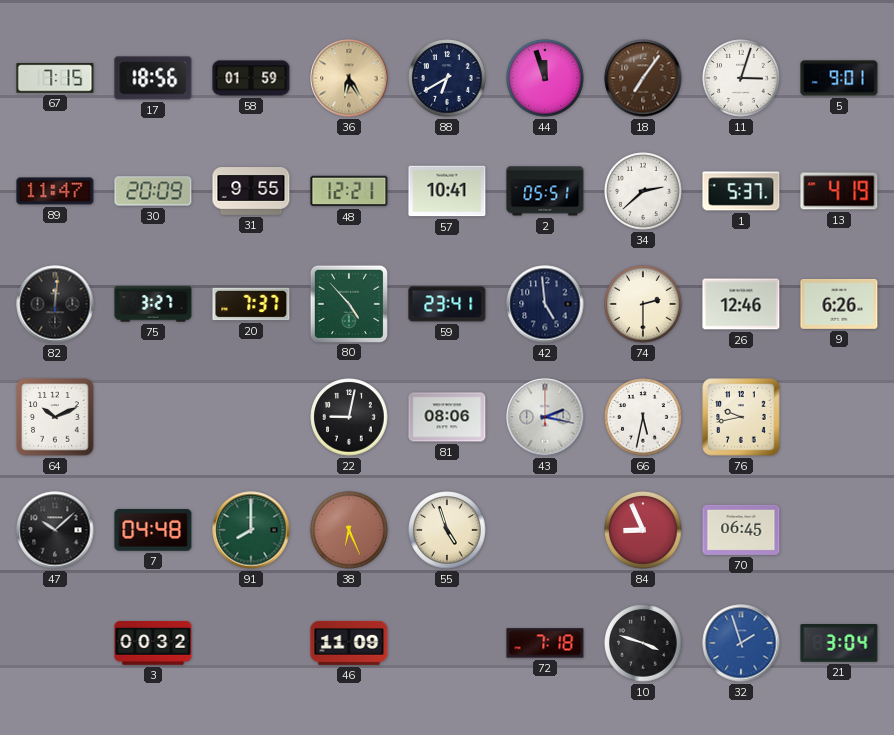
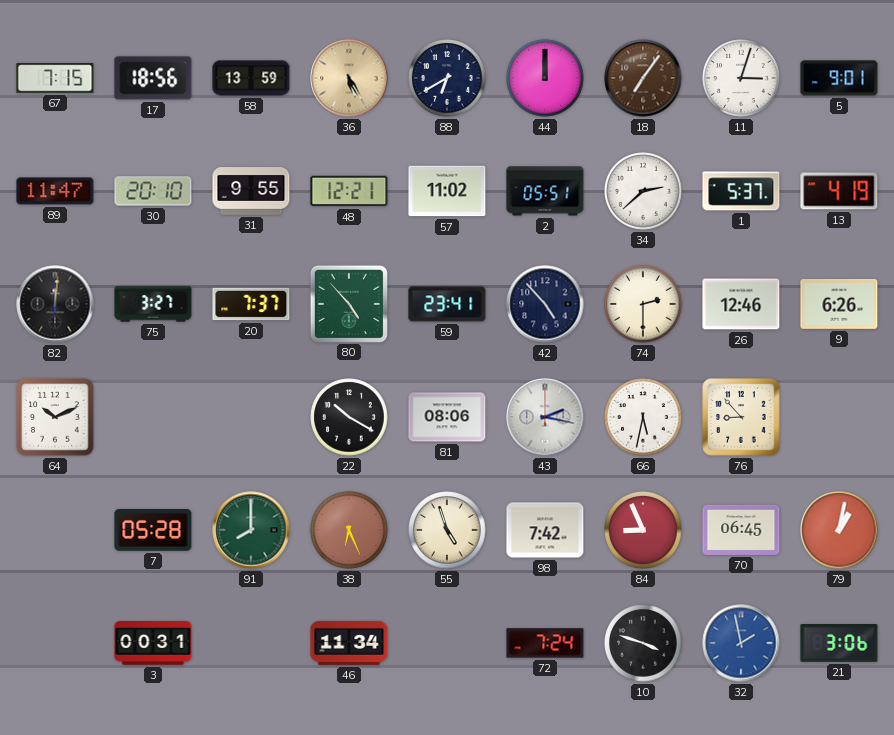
58: 01:59 -> 13:59 (251, 78)
36: 6:25 -> 5:25 (349, 78)
44: 11:57 -> 12:00 (545, 78)
30: 20:09 -> 20:10 (153, 191)
57: 10:41 -> 11:02 (447, 191)
42: 4:59 -> 4:53 (545, 304)
22: 9:02 -> 10:20 (349, 417)
76: 9:43 -> 8:53 (741, 417)
47: 10:08 -> none (55, 530)
7: 04:48 -> 05:28 (153, 531)
98: none -> 7:42 (545, 530)
79: none -> 1:02 (839, 530)
3: 00:32 -> 00:31 (153, 643)
46: 11:09 -> 11:34 (349, 643)
72: 7:18 -> 7:24 (545, 643)
32: 1:57 -> 1:58 (741, 643)
21: 3:04 -> 3:06 (839, 644)
